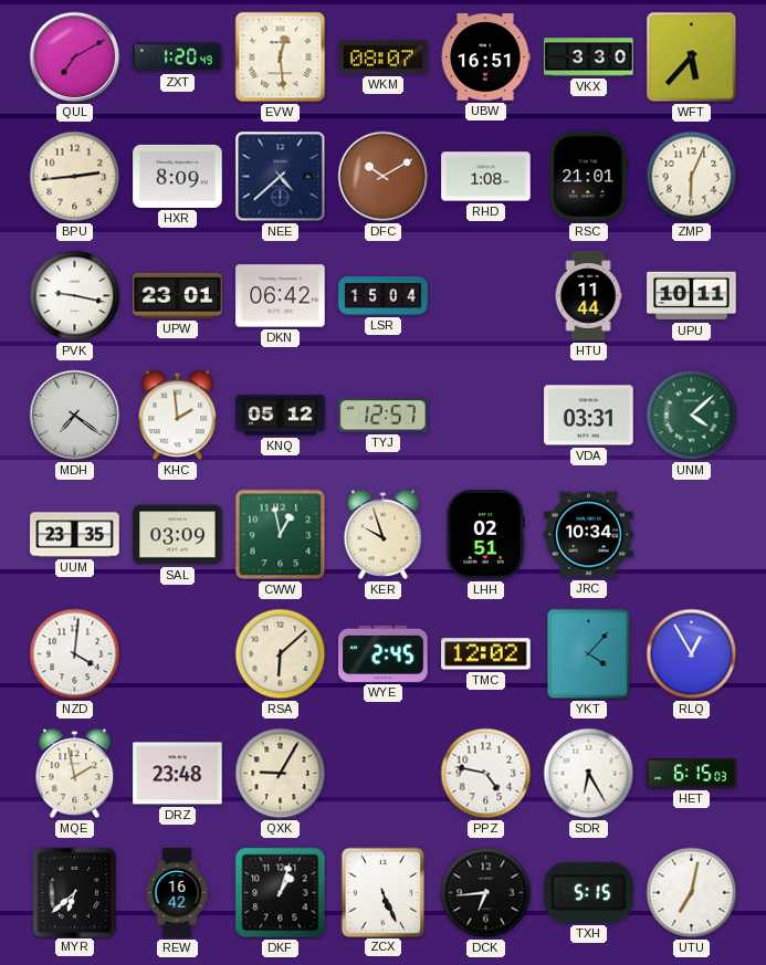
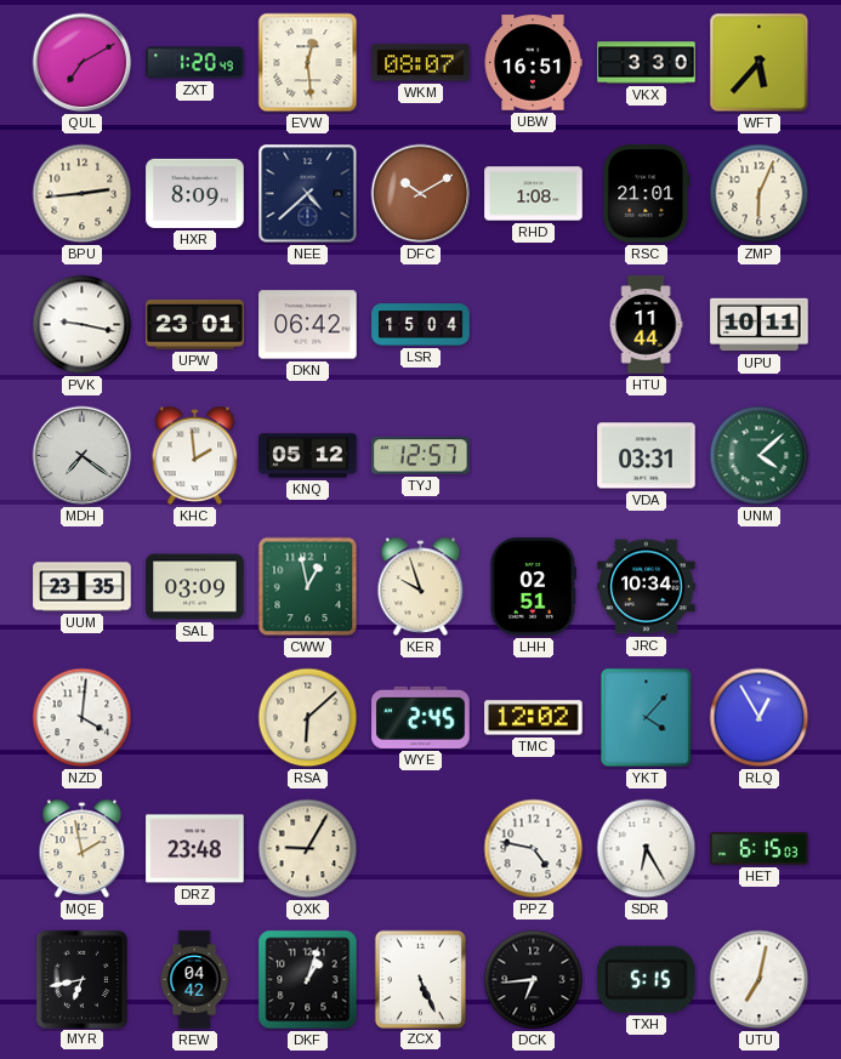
MYR: 6:38 -> 6:43 (81, 979)
REW: 16:42 -> 04:42 (194, 980)
